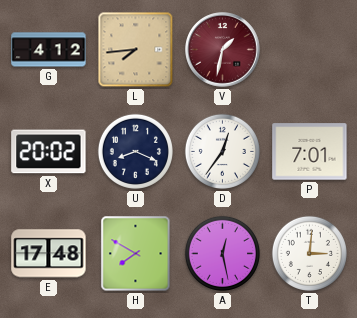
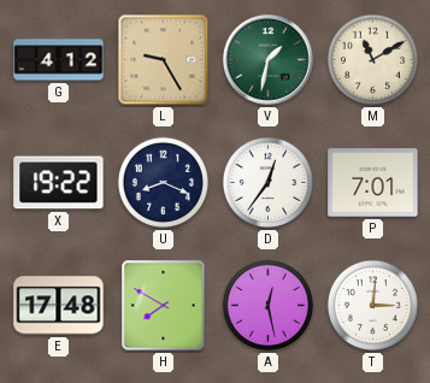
L: 7:44 -> 9:25 (164, 60)
V dial: burgundy -> green (269, 60)
M: none -> 11:10 (372, 59)
X: 20:02 -> 19:22 (59, 183)
